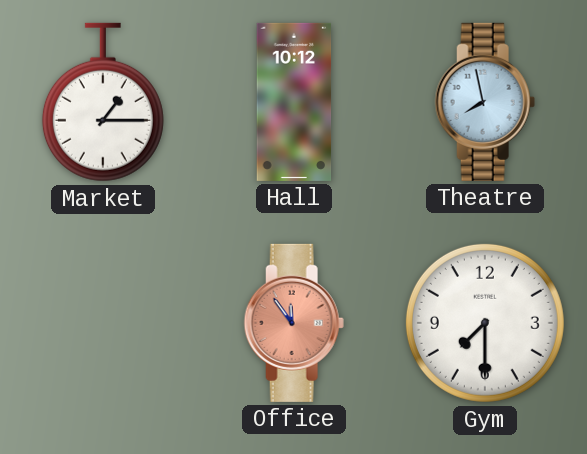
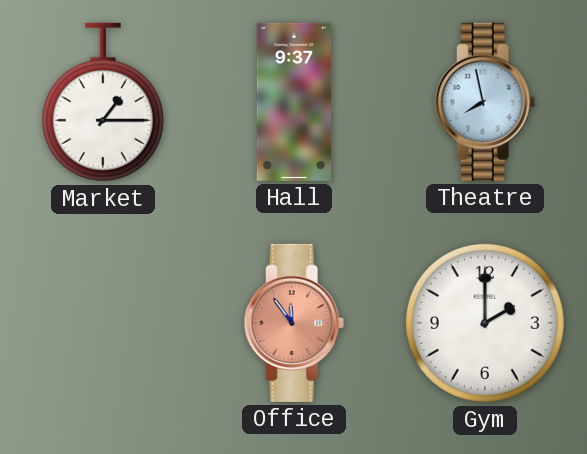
Hall: 10:12 -> 9:37 (294, 102)
Gym: 7:30 -> 2:00 (485, 323)
